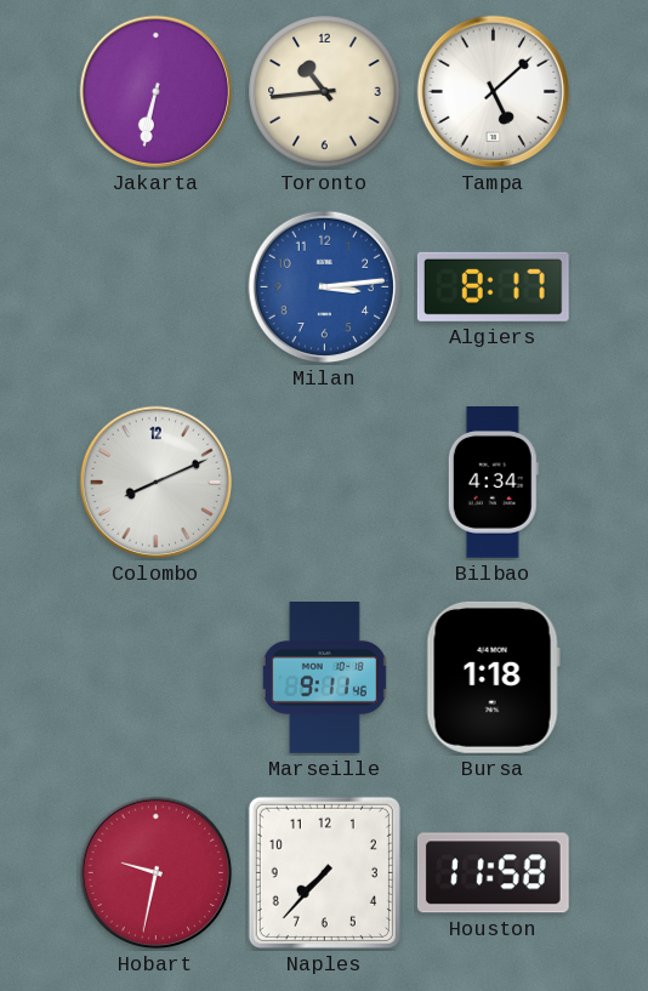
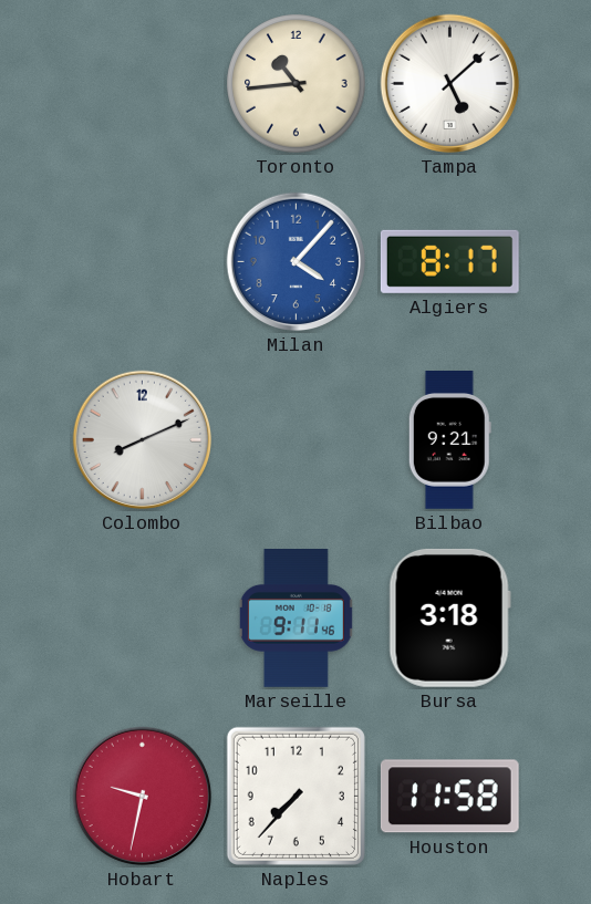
Jakarta: 6:32 -> none (157, 92)
Milan: 3:14 -> 4:07 (297, 262)
Bilbao: 4:34 -> 9:21 (449, 440)
Bursa: 1:18 -> 3:18 (449, 617)
